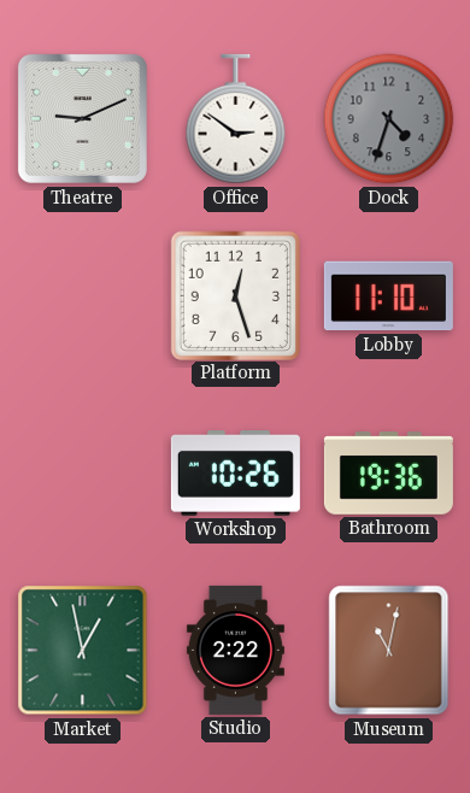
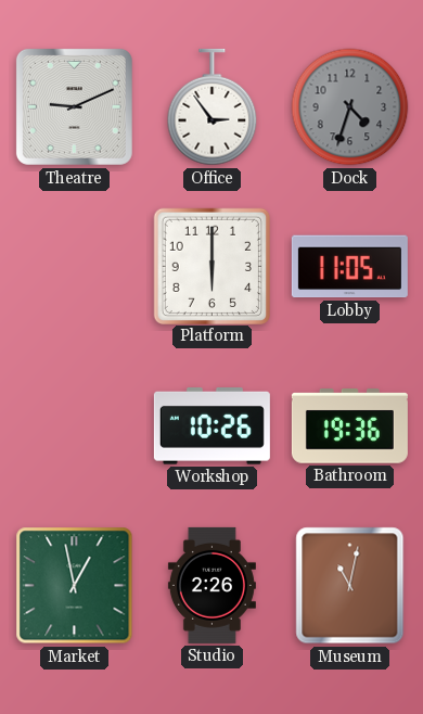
Office: 2:51 -> 2:54 (213, 107)
Platform: 12:27 -> 6:00 (211, 266)
Lobby: 11:10 -> 11:05 (349, 267)
Studio: 2:22 -> 2:26 (211, 585)
